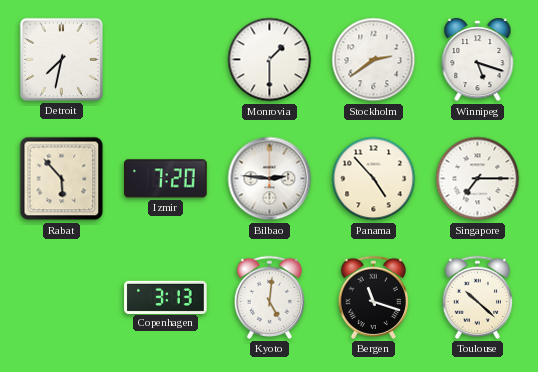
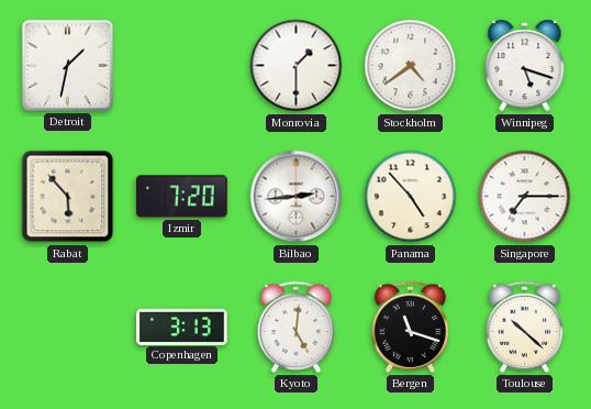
Detroit: 7:32 -> 1:32 (67, 65)
Stockholm: 2:39 -> 4:39 (411, 66)
Bilbao: 2:46 -> 2:44 (297, 197)
